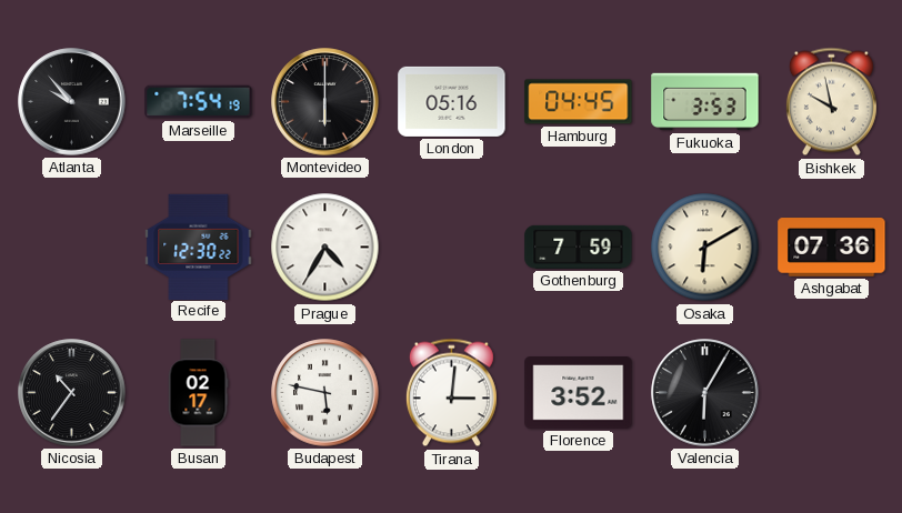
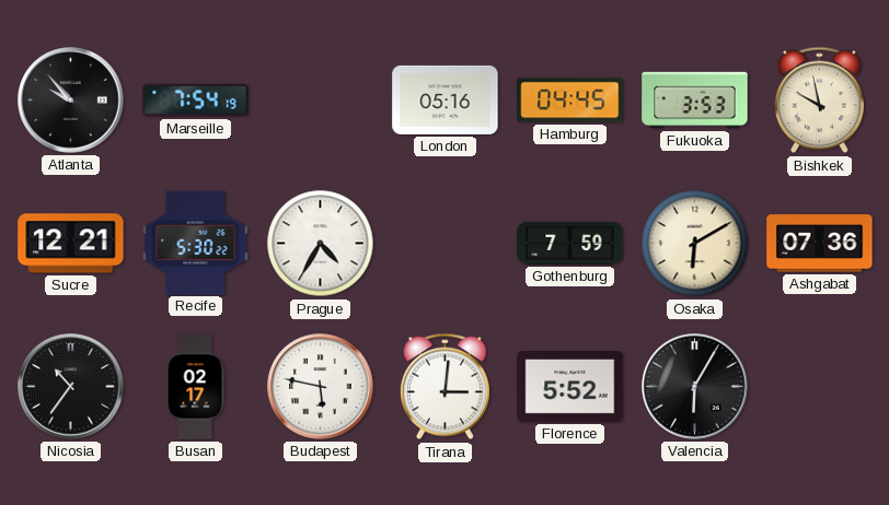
Montevideo: 6:00 -> none (325, 102)
Sucre: none -> 12:21 (71, 244)
Recife: 12:30 -> 5:30 (196, 243)
Florence: 3:52 -> 5:52 (570, 387)
